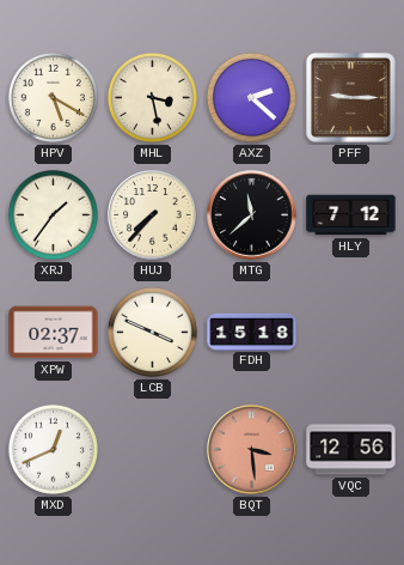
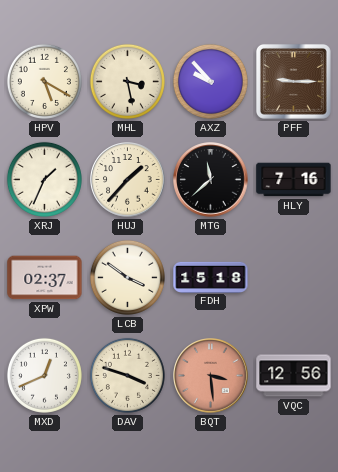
AXZ: 2:22 -> 9:53 (210, 81)
XRJ: 1:36 -> 1:34 (44, 179)
HUJ: 7:37 -> 1:37 (128, 180)
HLY: 7:12 -> 7:16 (294, 180)
LCB: 3:49 -> 3:51 (127, 277)
DAV: none -> 3:48 (127, 375)
